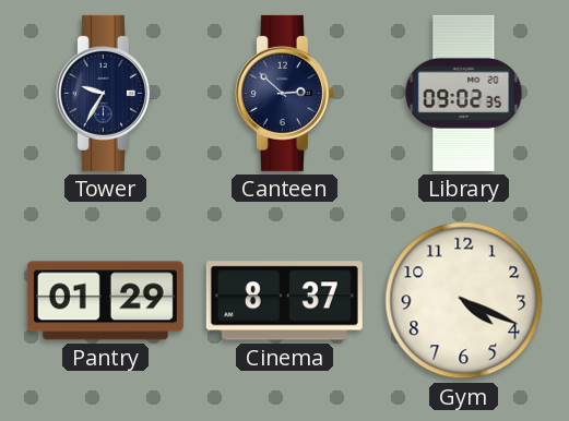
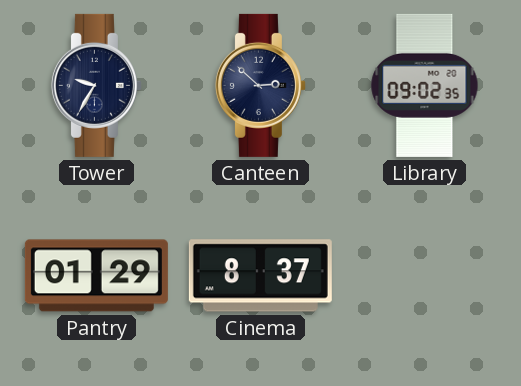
Gym: 4:19 -> none (464, 301)
